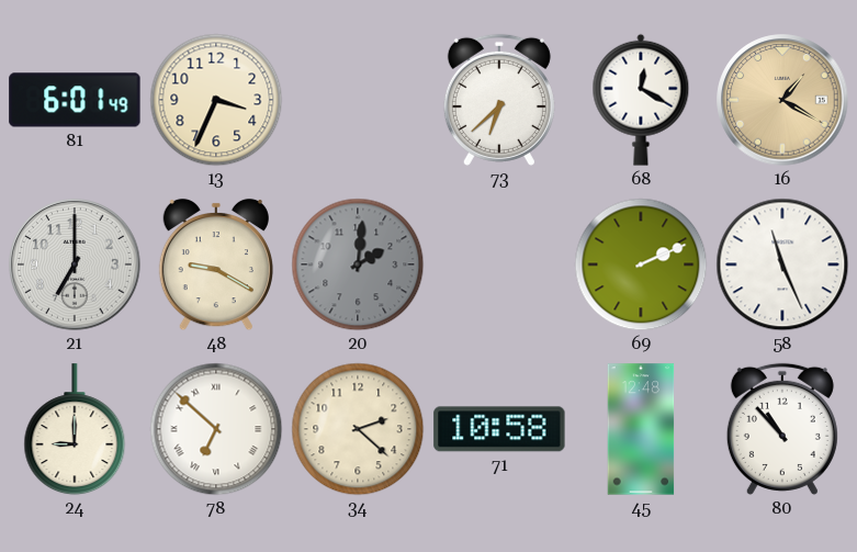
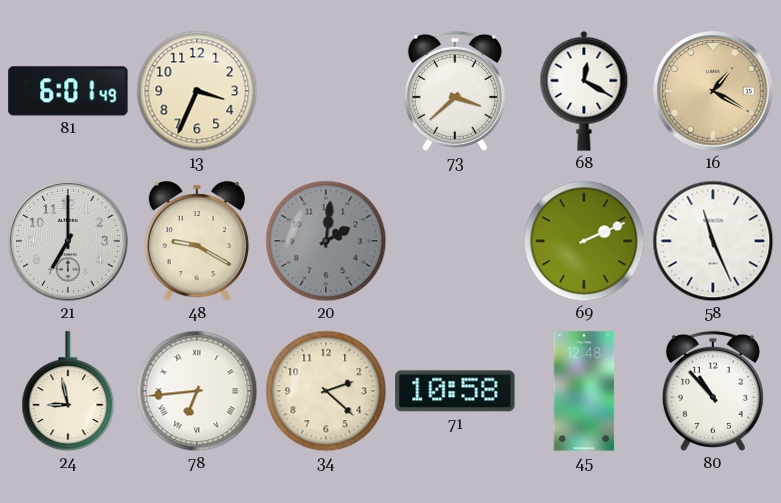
73: 6:38 -> 3:38 (455, 91)
24: 9:00 -> 8:58 (68, 392)
78: 6:52 -> 6:44 (197, 391)
